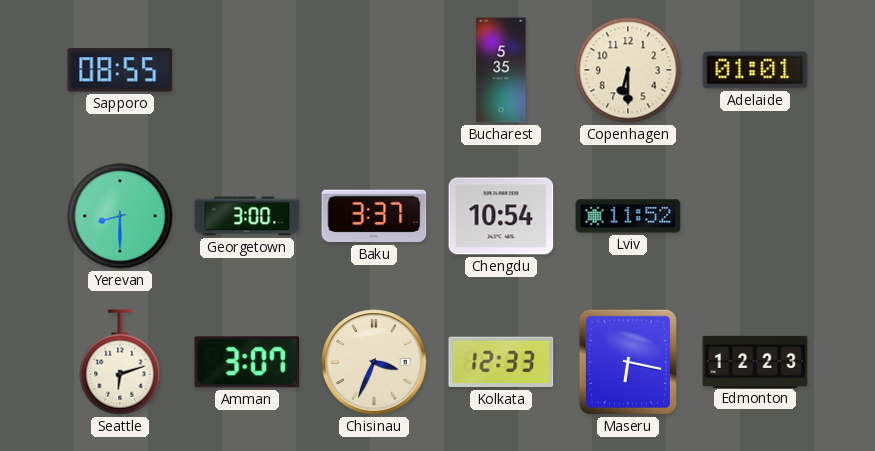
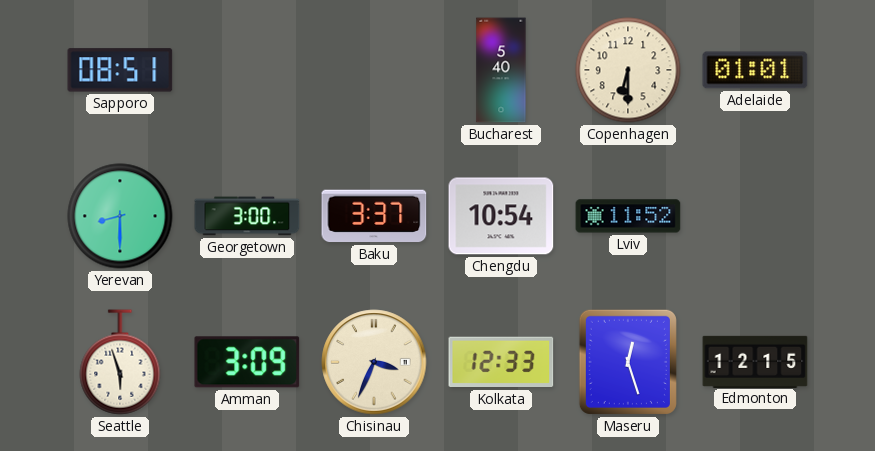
Sapporo: 08:55 -> 08:51 (120, 70)
Bucharest: 5:35 -> 5:40 (501, 70)
Seattle: 6:12 -> 5:57 (120, 362)
Amman: 3:07 -> 3:09 (247, 362)
Maseru: 6:17 -> 12:27 (628, 362)
Edmonton: 12:23 -> 12:15 (755, 361)
